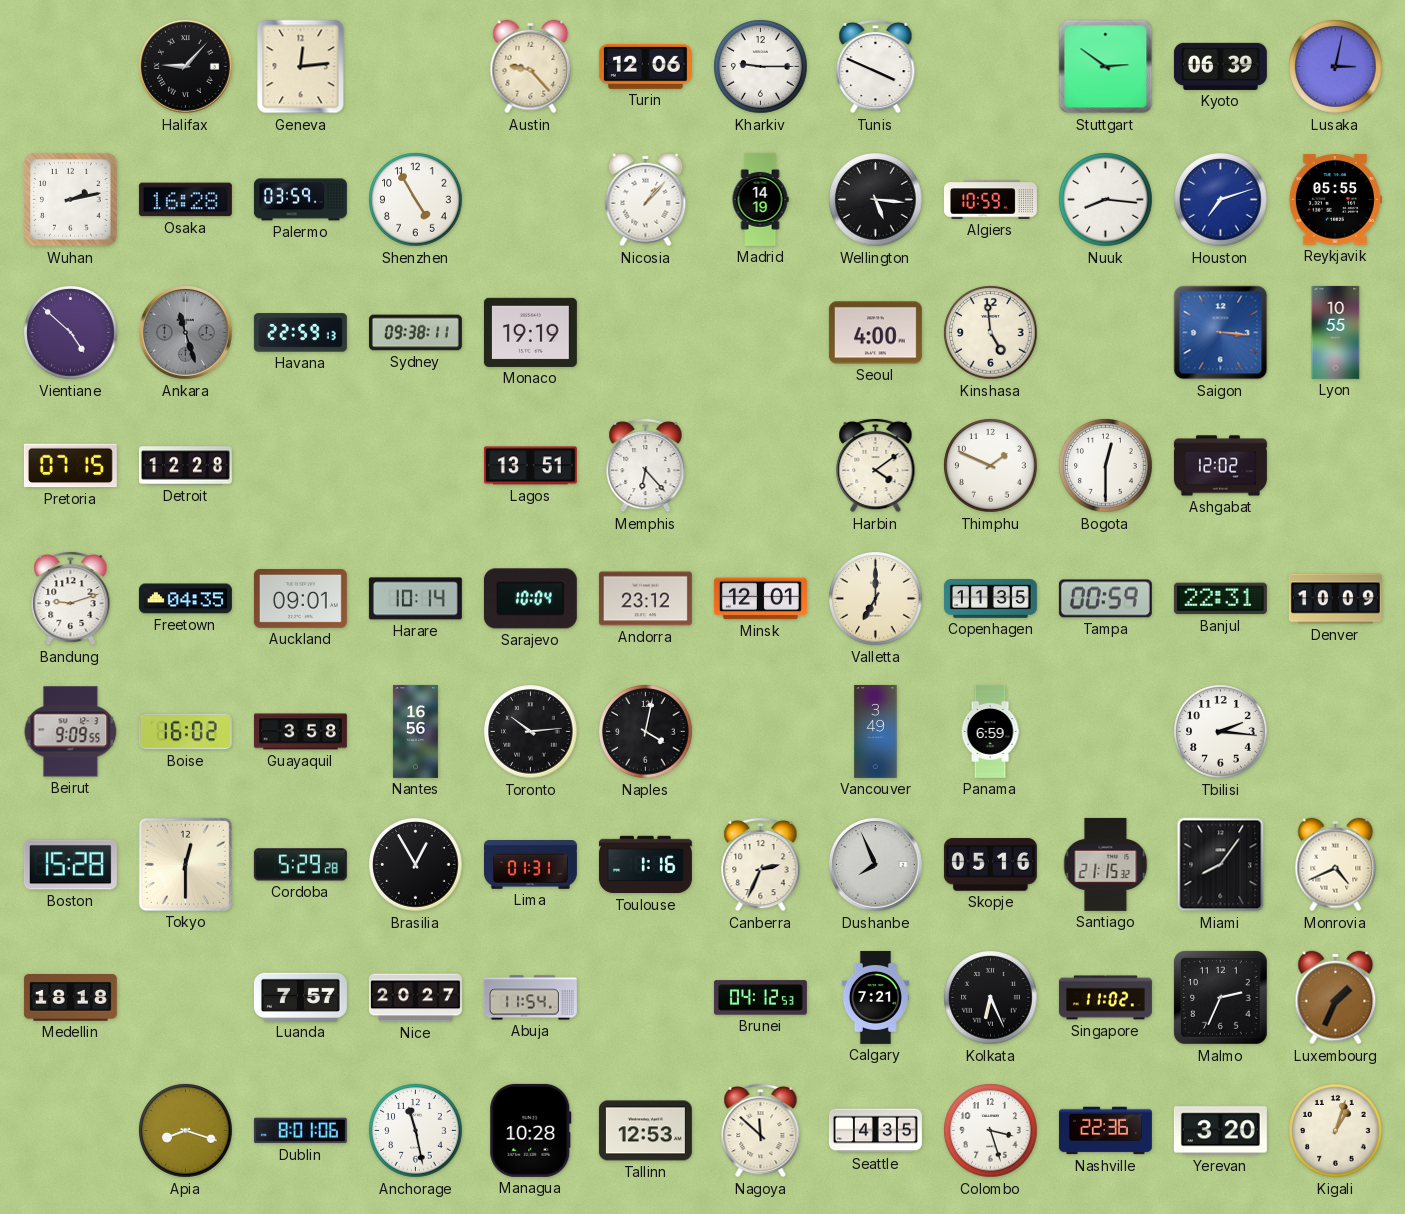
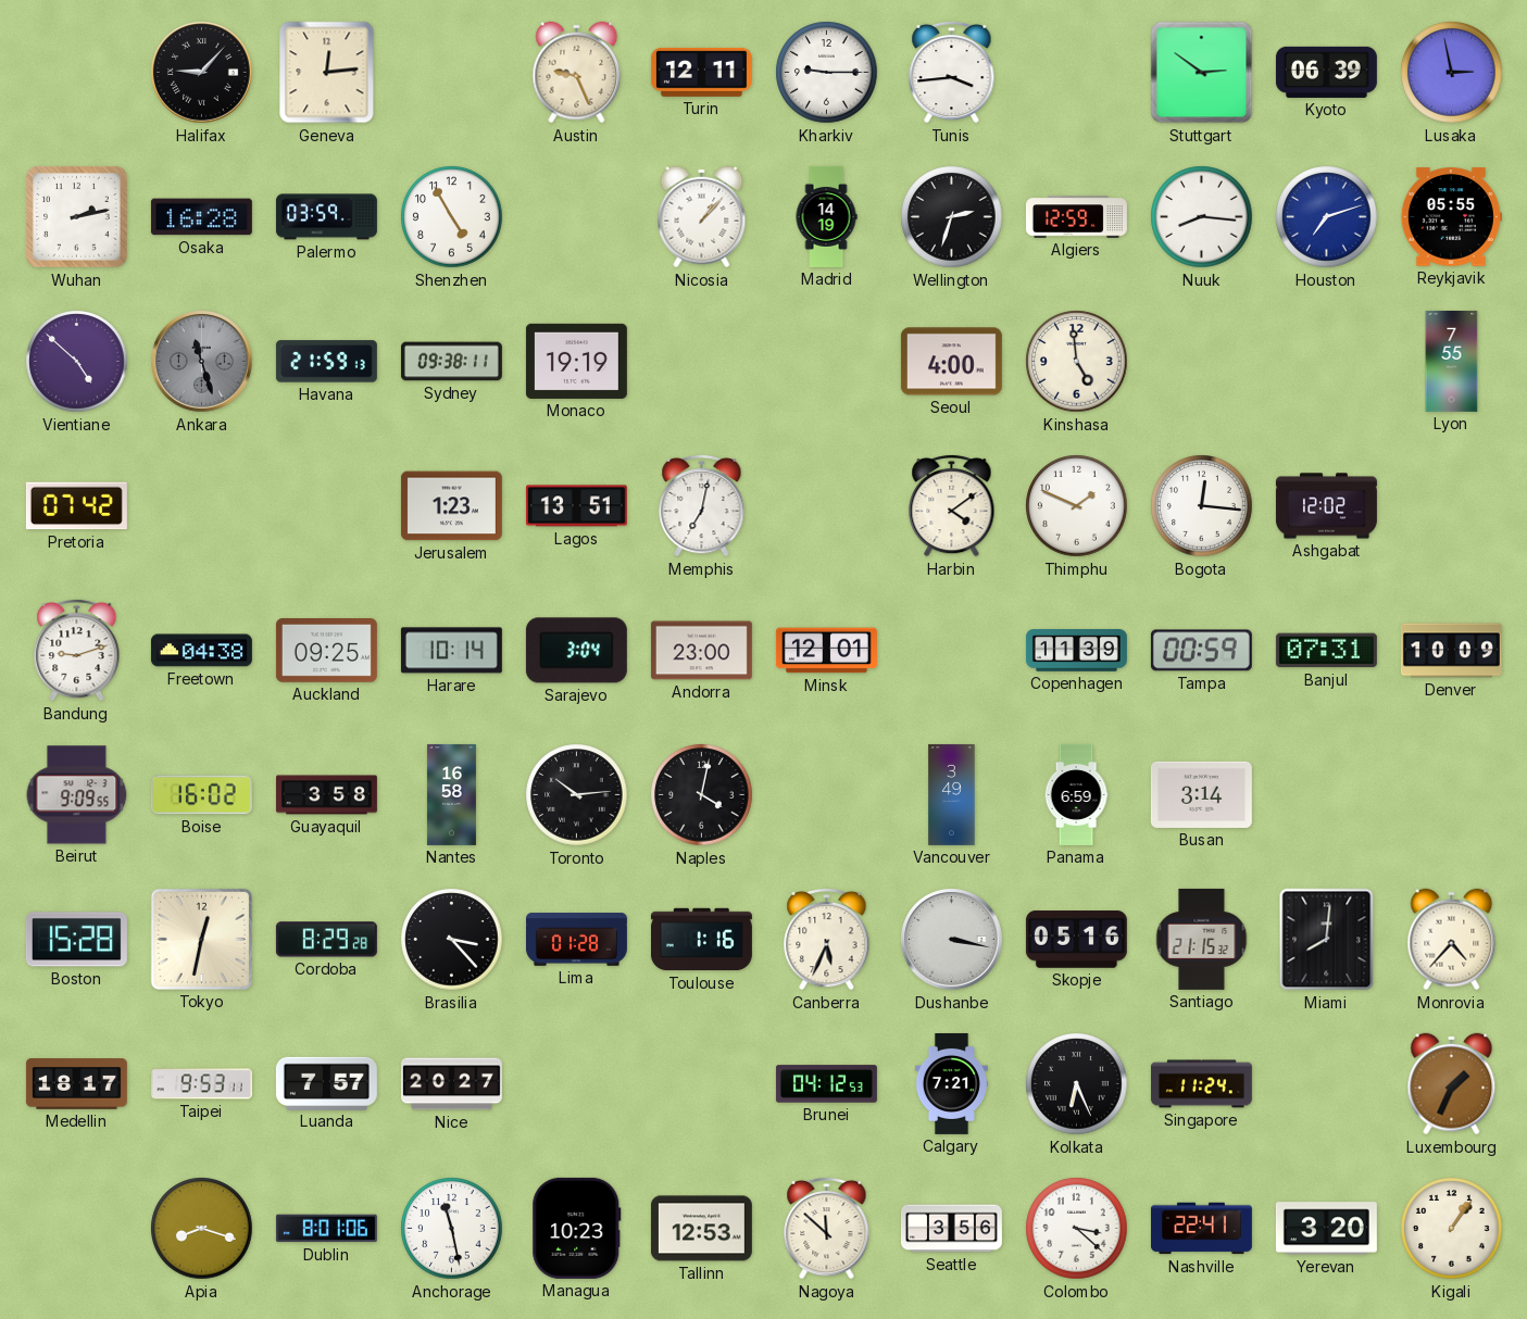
Austin: 9:23 -> 9:26 (577, 73)
Turin: 12:06 -> 12:11 (701, 72)
Tunis: 3:49 -> 3:44 (952, 72)
Lusaka: 3:02 -> 2:58 (1452, 73)
Wellington: 5:16 -> 2:33 (952, 217)
Algiers: 10:59 -> 12:59 (1076, 217)
Havana: 22:59 -> 21:59 (326, 362)
Saigon: 3:16 -> none (1221, 333)
Lyon: 10:55 -> 7:55 (1452, 361)
Pretoria: 07:15 -> 07:42 (76, 506)
Detroit: 12:28 -> none (185, 466)
Jerusalem: none -> 1:23 (451, 506)
Memphis: 6:23 -> 7:02 (702, 505)
Bogota: 12:30 -> 12:16 (1202, 506)
Freetown: 04:35 -> 04:38 (201, 651)
Auckland: 09:01 -> 09:25 (326, 651)
Sarajevo: 10:04 -> 3:04 (576, 651)
Andorra: 23:12 -> 23:00 (701, 651)
Valletta: 7:00 -> none (876, 599)
Copenhagen: 11:35 -> 11:39 (1076, 651)
Banjul: 22:31 -> 07:31 (1326, 651)
Nantes: 16:56 -> 16:58 (451, 794)
Busan: none -> 3:14 (1201, 794)
Tbilisi: 2:16 -> none (1221, 732)
Tokyo: 12:30 -> 12:32 (201, 939)
Cordoba: 5:29 -> 8:29 (326, 940)
Brasilia: 12:55 -> 3:23 (452, 940)
Lima: 01:31 -> 01:28 (576, 940)
Canberra: 2:34 -> 5:34 (827, 939)
Dushanbe: 7:56 -> 3:17 (952, 940)
Miami: 8:06 -> 8:01 (1327, 940)
Monrovia: 4:41 -> 4:37 (1452, 940)
Medellin: 18:18 -> 18:17 (76, 1084)
Taipei: none -> 9:53 (201, 1084)
Abuja: 11:54 -> none (530, 998)
Singapore: 11:02 -> 11:24 (1201, 1084)
Malmo: 2:34 -> none (1221, 998)
Managua: 10:28 -> 10:23 (577, 1228)
Seattle: 4:35 -> 3:56 (951, 1229)
Colombo: 3:27 -> 3:22 (1077, 1229)
Nashville: 22:36 -> 22:41 (1201, 1229)
Kigali: 1:03 -> 1:06 (1452, 1229)
